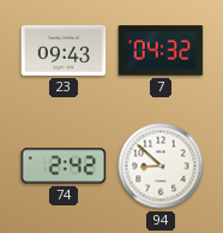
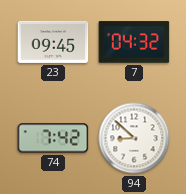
23: 09:43 -> 09:45 (53, 42)
74: 2:42 -> 7:42 (53, 138)
